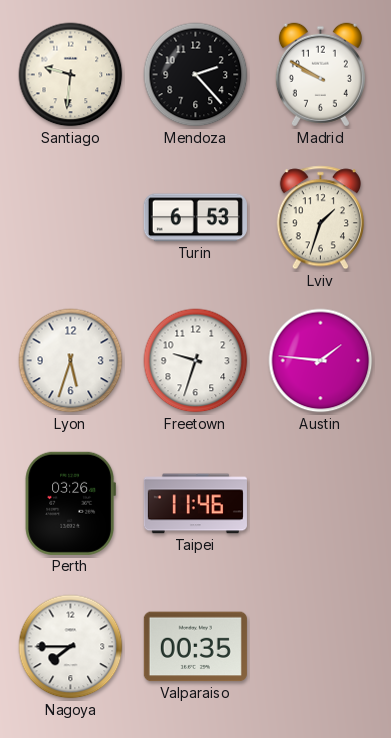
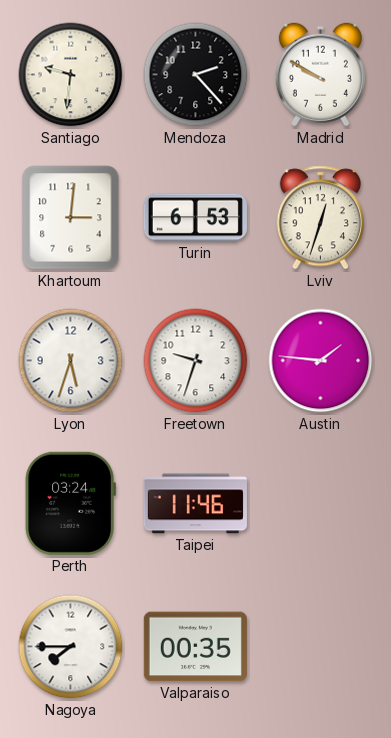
Khartoum: none -> 3:01 (71, 218)
Lviv: 1:33 -> 12:33 (320, 218)
Perth: 03:26 -> 03:24 (70, 503)
